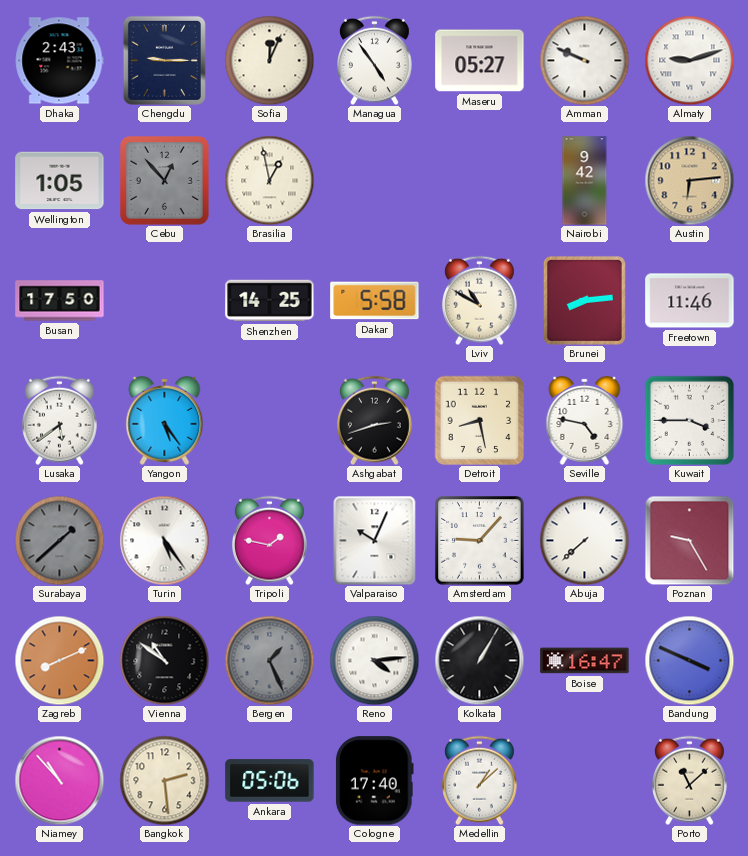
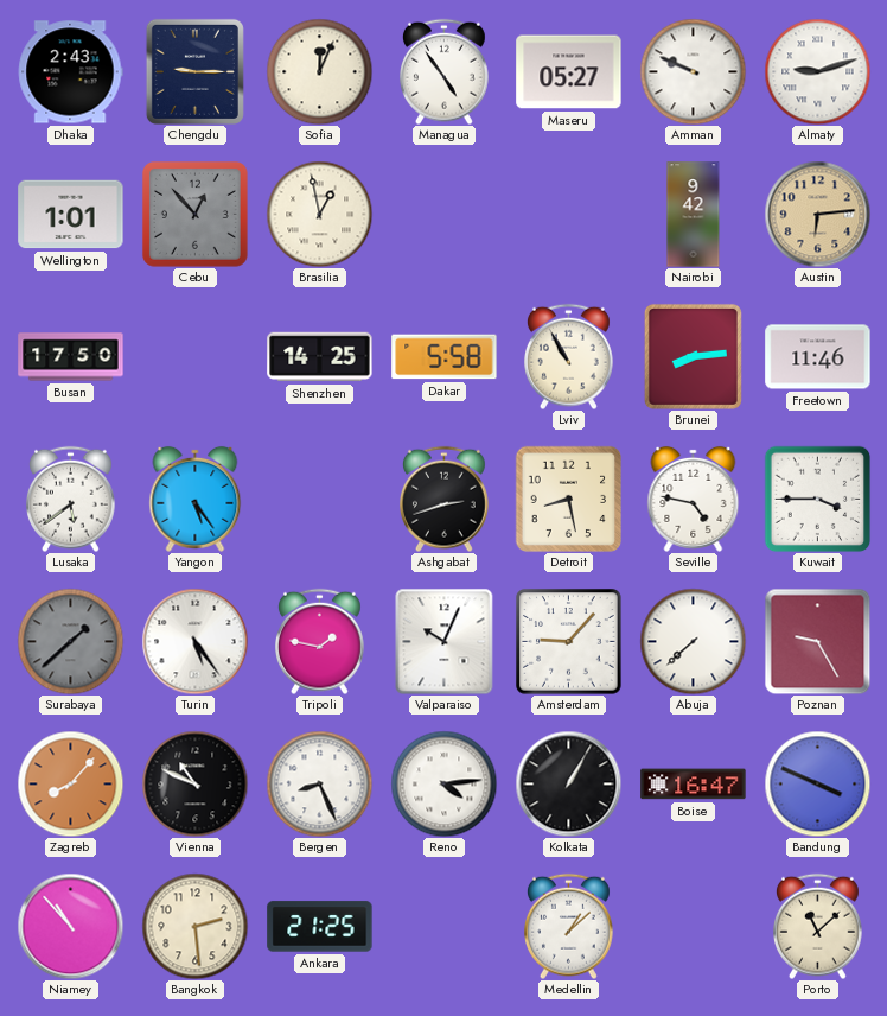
Wellington: 1:05 -> 1:01 (71, 215)
Lviv: 10:50 -> 10:55 (569, 356)
Zagreb: 8:11 -> 8:07 (70, 783)
Vienna: 10:51 -> 10:49 (194, 783)
Bergen: 1:26 -> 8:26 (319, 783)
Bergen dial: grey -> white (319, 783)
Ankara: 05:06 -> 21:25 (320, 927)
Cologne: 17:40 -> none (374, 781)
